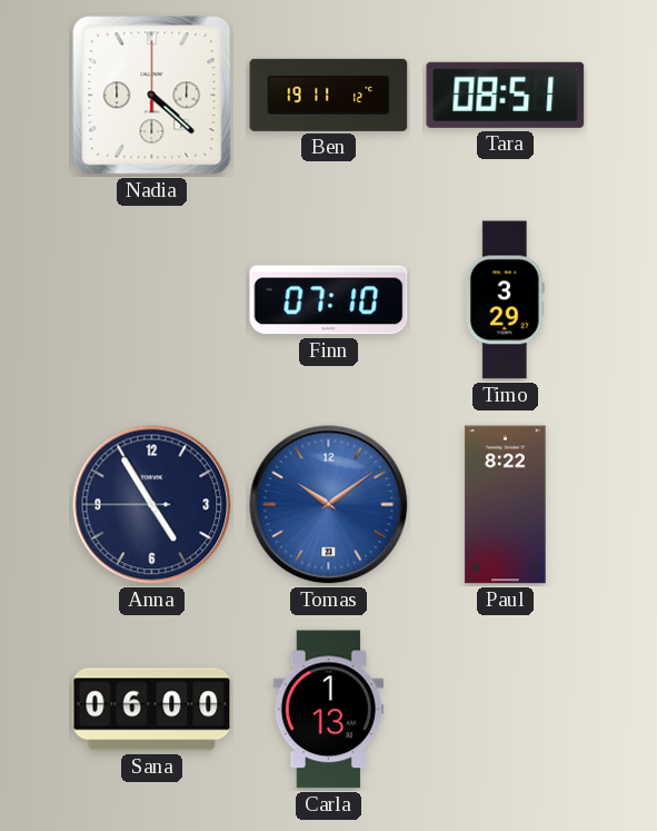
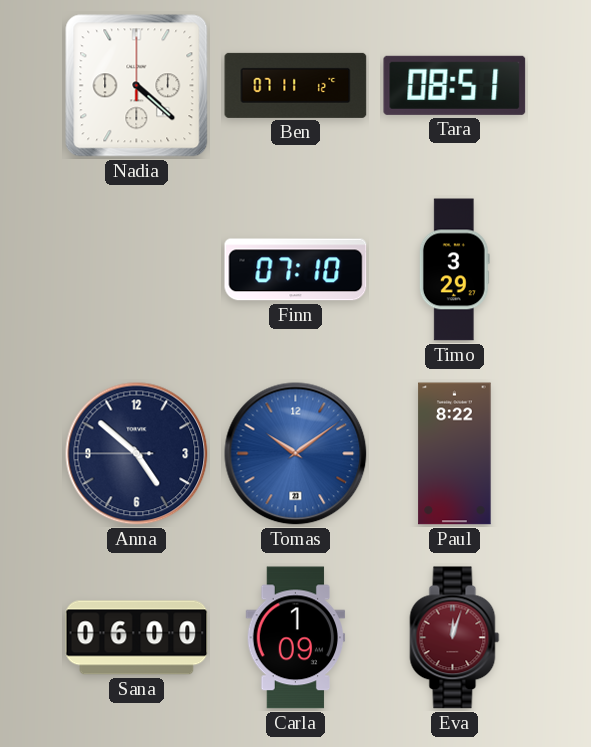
Ben: 19:11 -> 07:11 (296, 85)
Anna: 4:54 -> 4:51 (137, 454)
Carla: 1:13 -> 1:09 (296, 638)
Eva: none -> 12:03 (455, 638)
